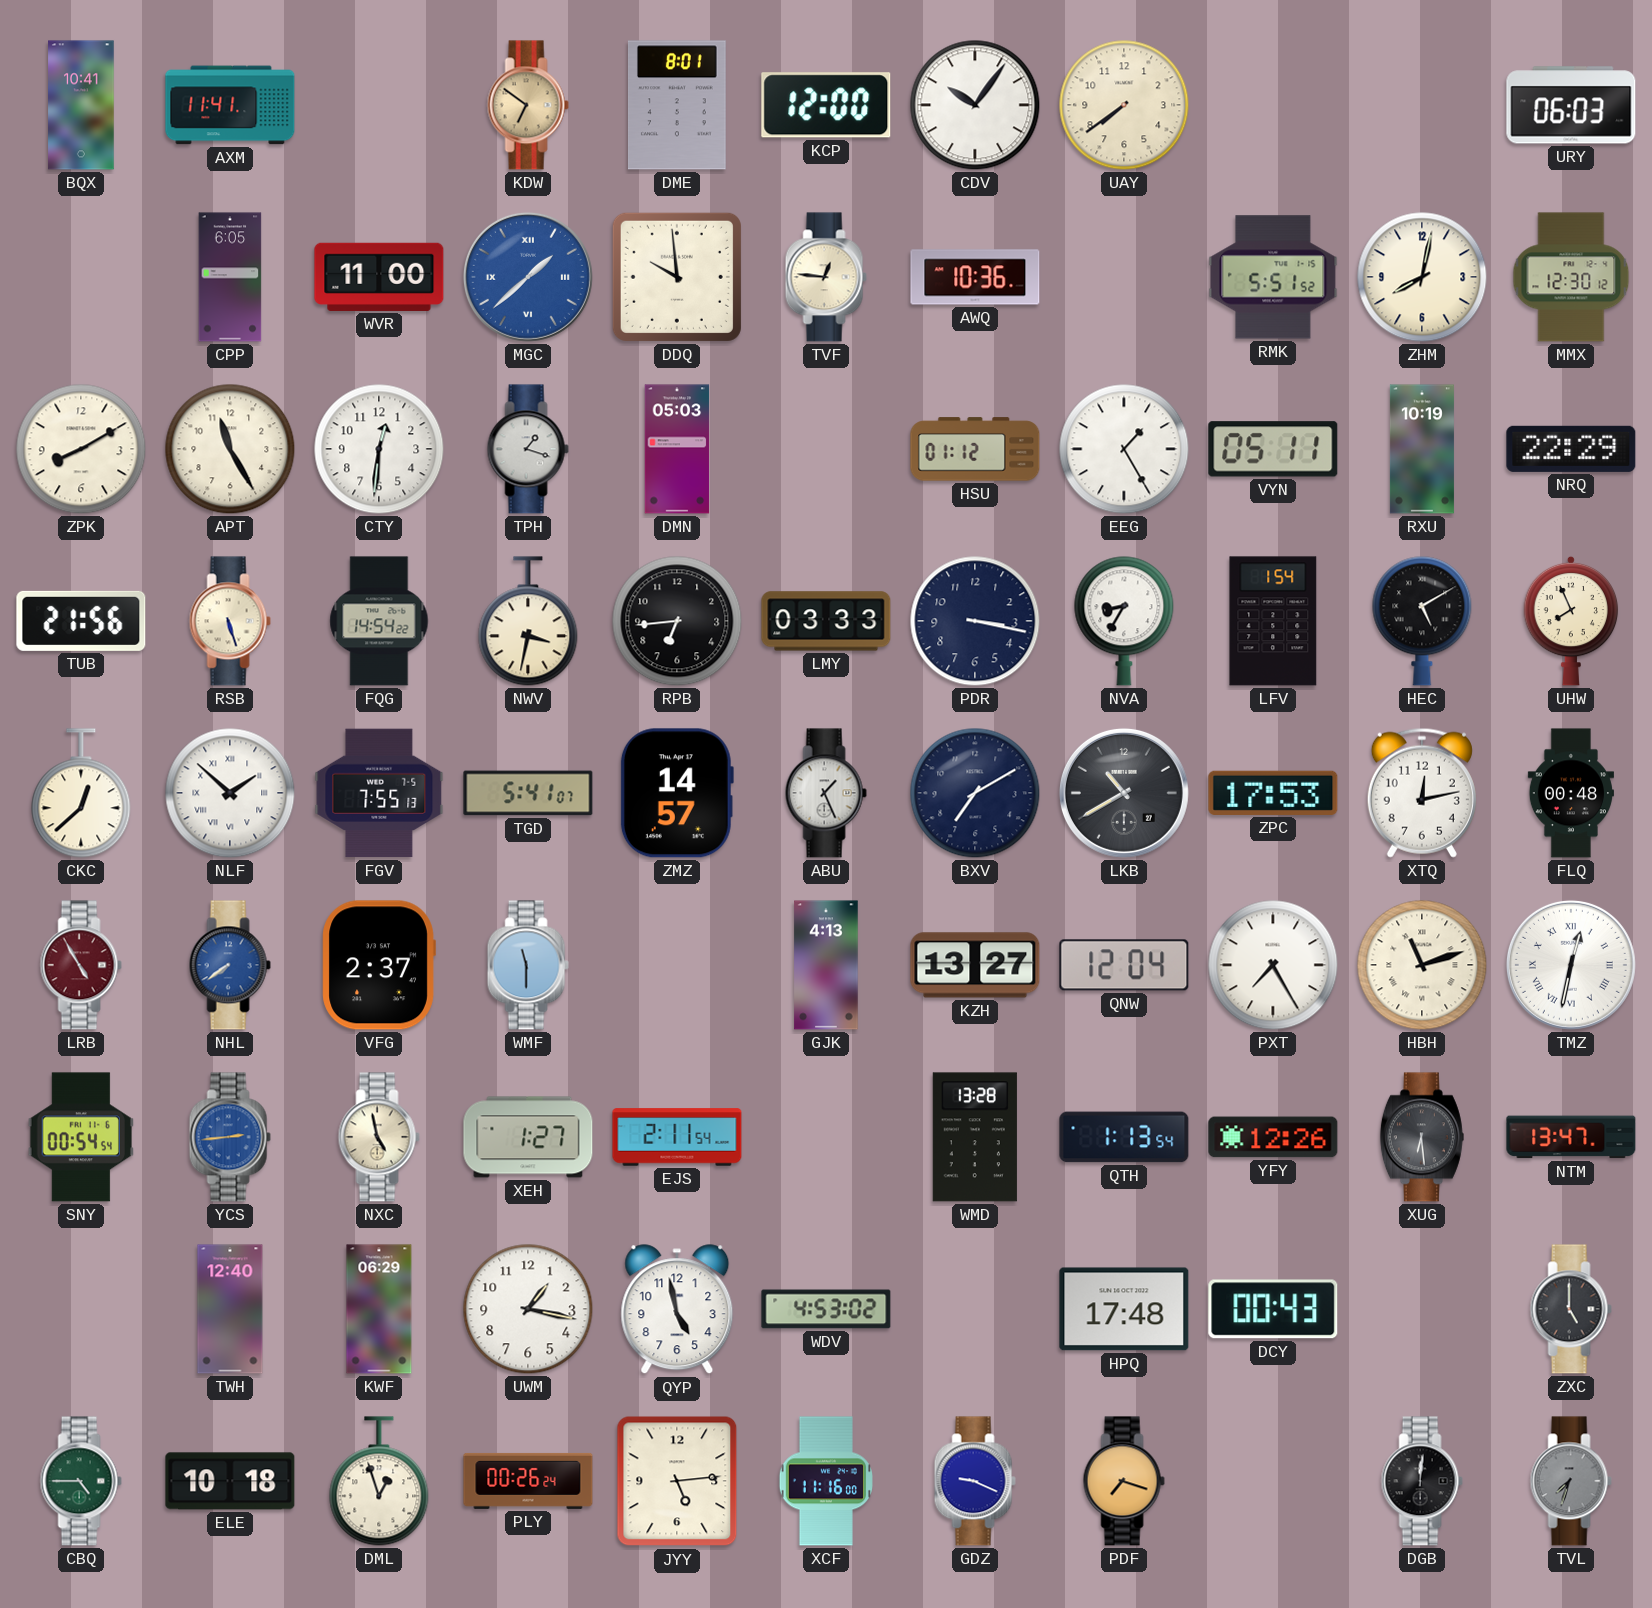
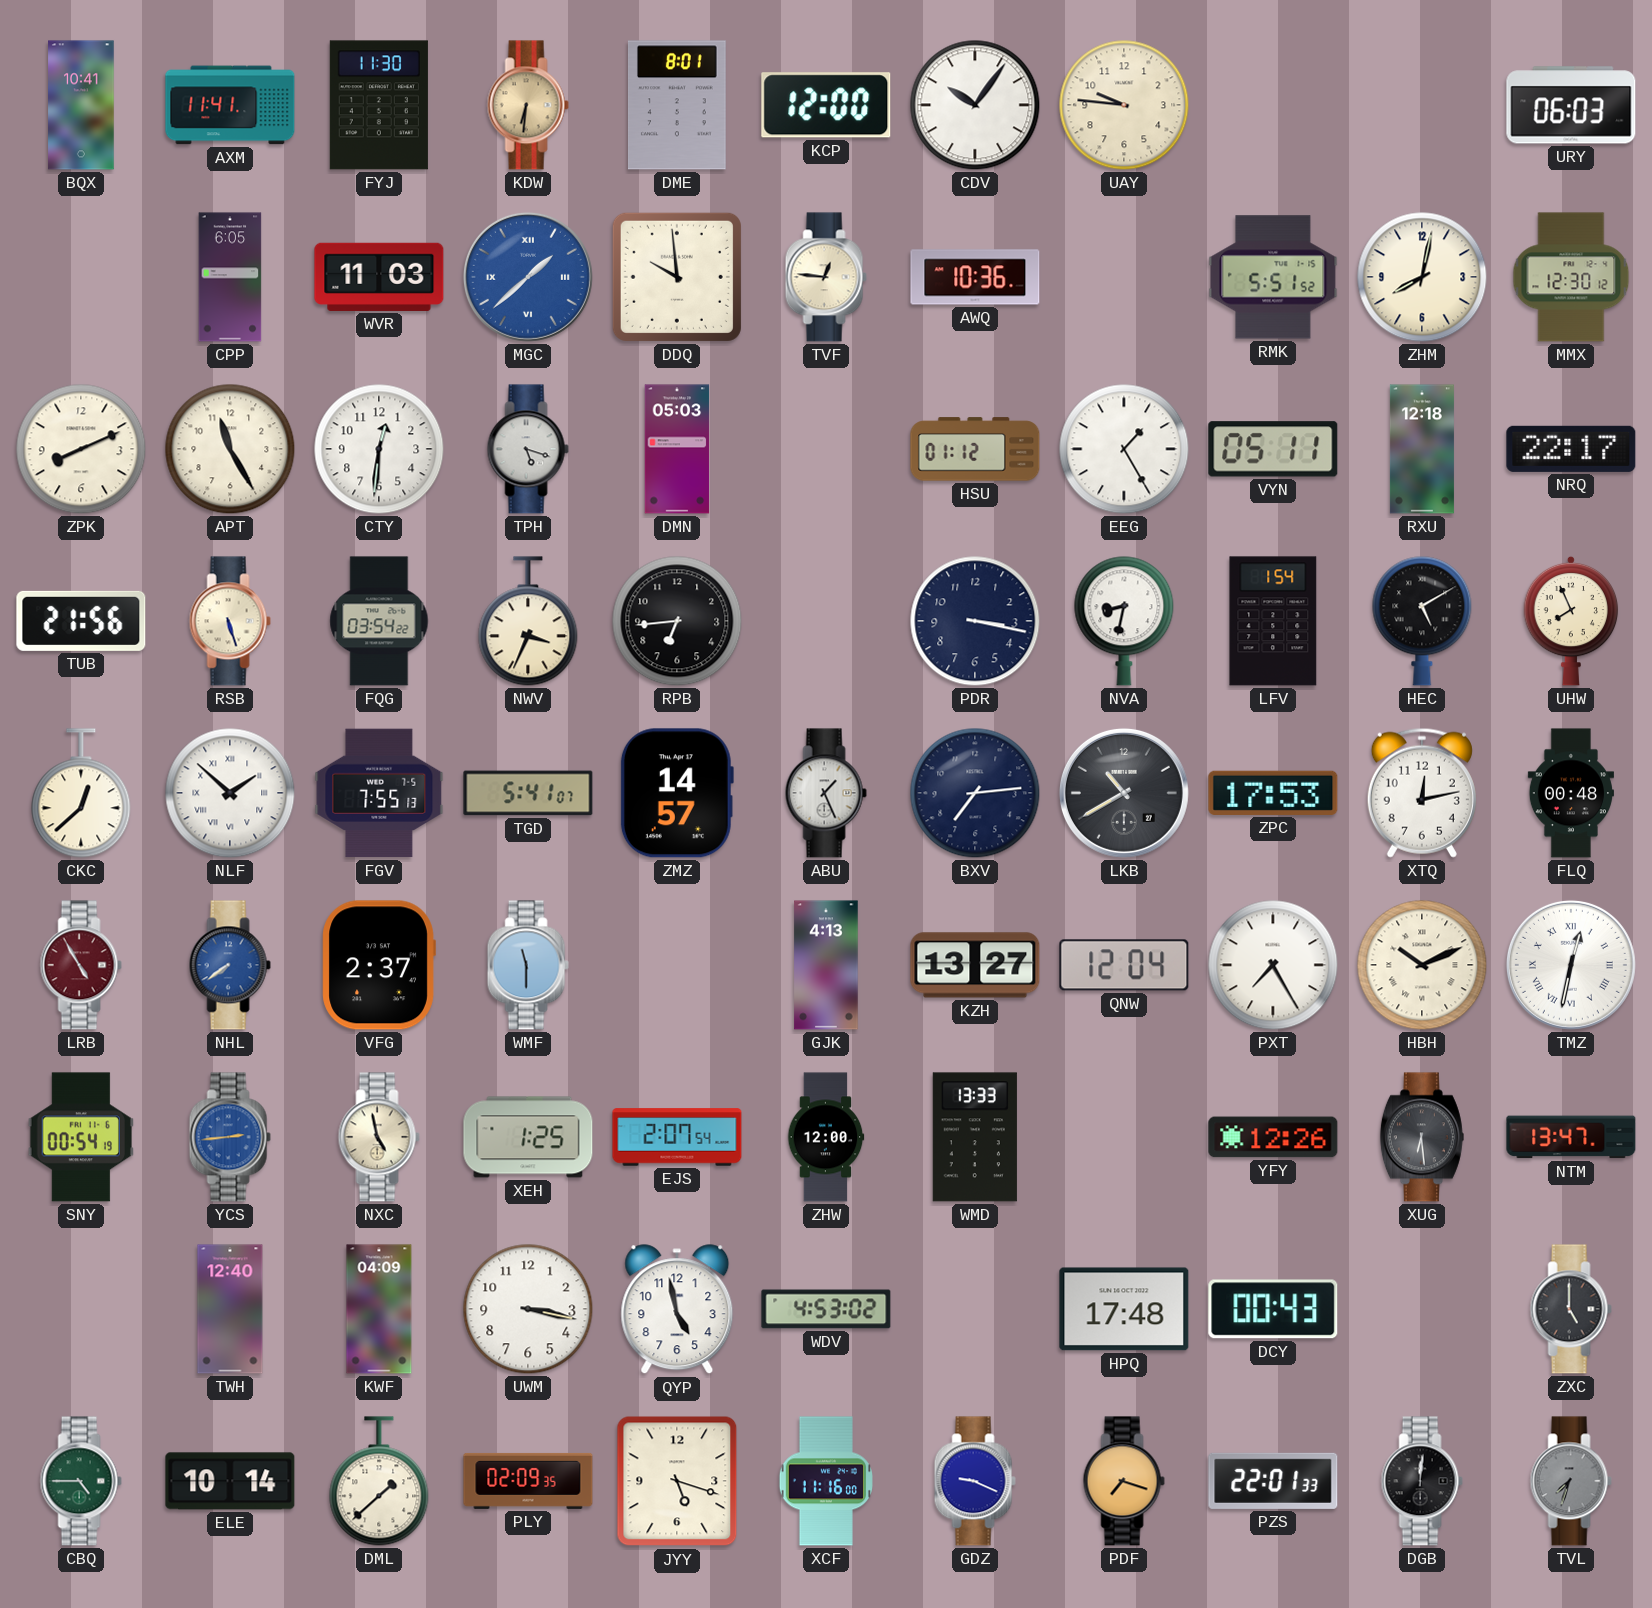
FYJ: none -> 11:30 (379, 105)
KDW: 6:51 -> 6:31 (528, 105)
UAY: 7:39 -> 9:46 (1124, 105)
WVR: 11:00 -> 11:03 (379, 277)
ZPK: 8:10 -> 8:11 (81, 449)
TPH: 1:18 -> 5:18 (528, 449)
RXU: 10:19 -> 12:18 (1422, 449)
NRQ: 22:29 -> 22:17 (1571, 449)
FQG: 14:54 -> 03:54 (379, 621)
NWV: 3:32 -> 3:34 (528, 621)
LMY: 03:33 -> none (826, 621)
NVA: 8:35 -> 8:32 (1124, 621)
BXV: 7:10 -> 7:14 (975, 793)
HBH: 11:12 -> 10:11 (1422, 965)
SNY: 00:54:54 -> 00:54:19 (80, 1137)
XEH: 1:27 -> 1:25 (528, 1137)
EJS: 2:11 -> 2:07 (677, 1137)
ZHW: none -> 12:00 (826, 1137)
WMD: 13:28 -> 13:33 (975, 1137)
QTH: 1:13 -> none (1124, 1137)
KWF: 06:29 -> 04:09 (379, 1309)
UWM: 1:17 -> 3:17 (528, 1309)
ELE: 10:18 -> 10:14 (230, 1481)
DML: 12:57 -> 1:38 (379, 1481)
PLY: 00:26 -> 02:09 (528, 1481)
JYY: 5:14 -> 5:18 (677, 1481)
PZS: none -> 22:01 (1273, 1481)
